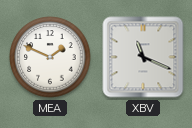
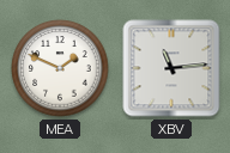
XBV: 11:19 -> 11:14 (171, 68)
